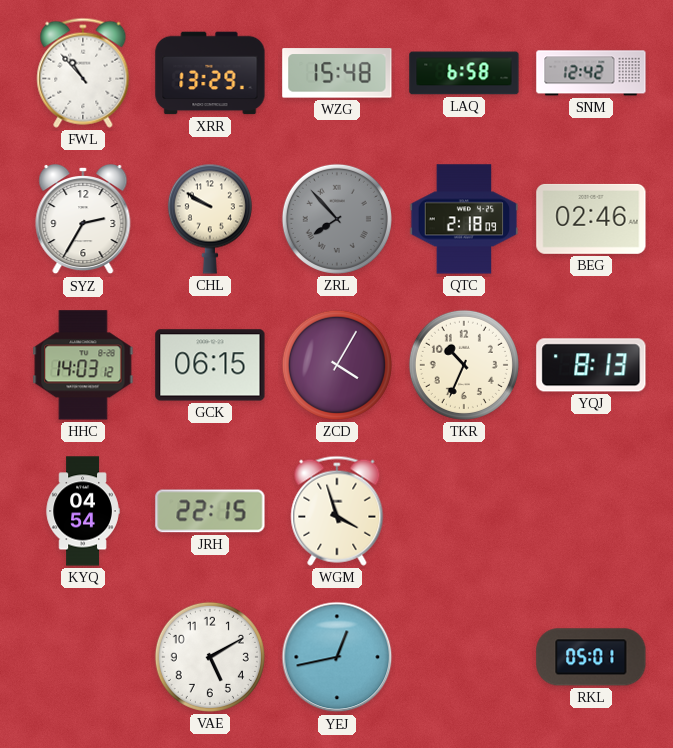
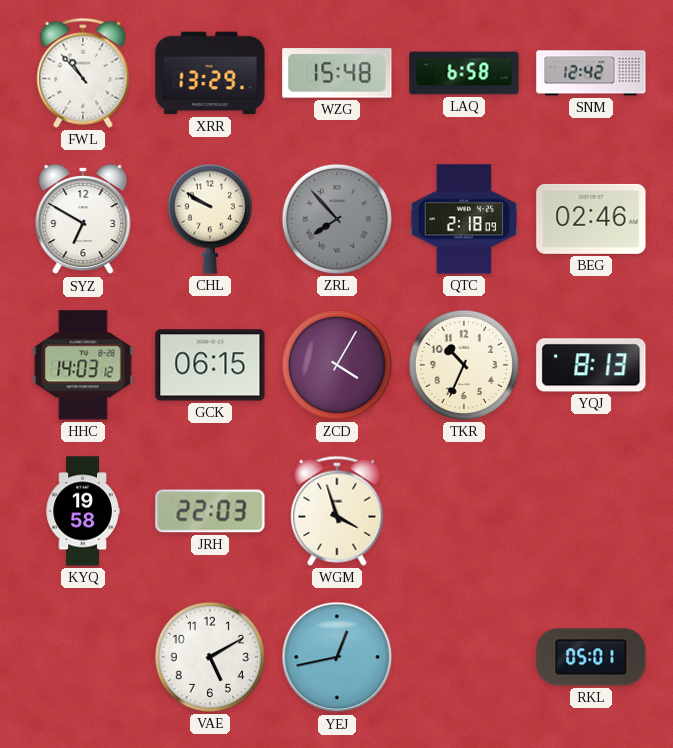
SYZ: 2:35 -> 6:50 (83, 219)
KYQ: 04:54 -> 19:58 (83, 511)
JRH: 22:15 -> 22:03 (210, 511)
